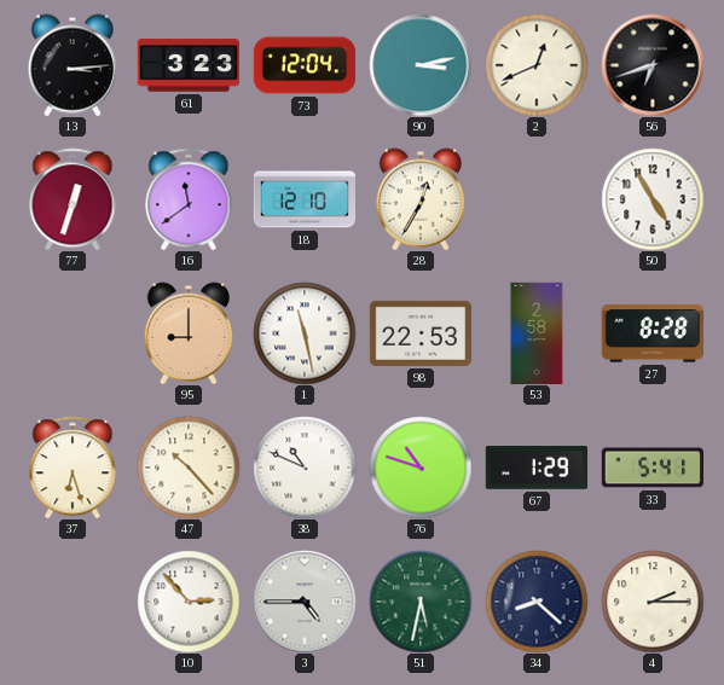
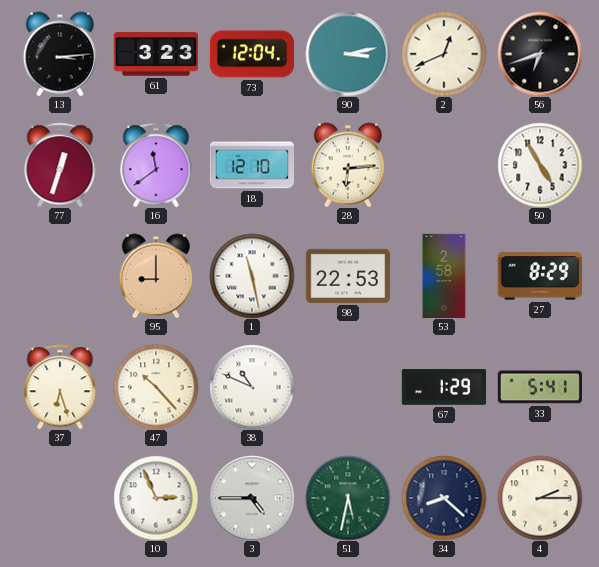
28: 12:35 -> 6:14 (348, 165)
27: 8:28 -> 8:29 (539, 276)
76: 10:48 -> none (421, 468)
10: 2:53 -> 2:56 (156, 498)
